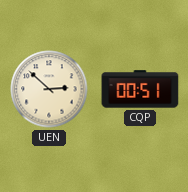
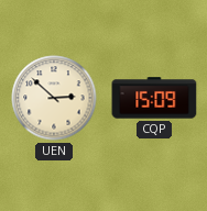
CQP: 00:51 -> 15:09 (154, 98)
